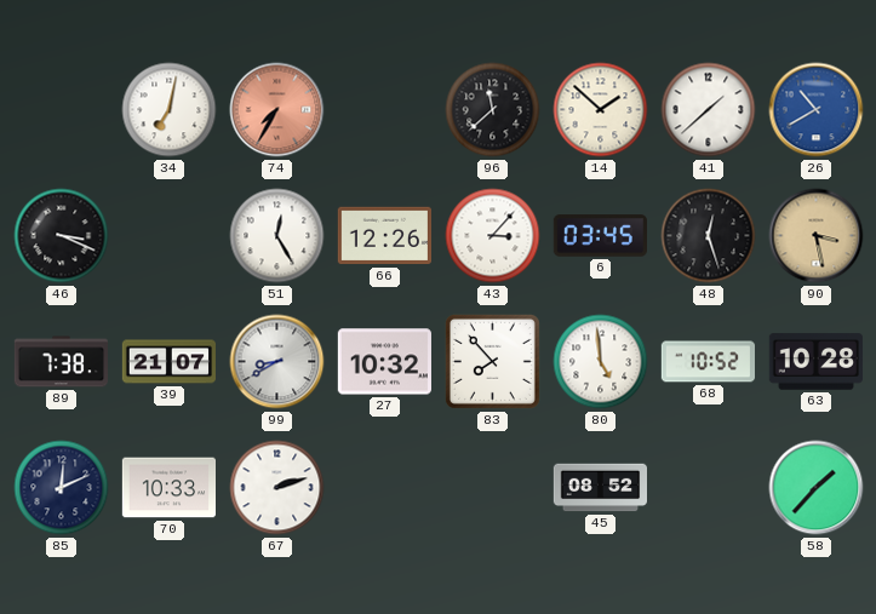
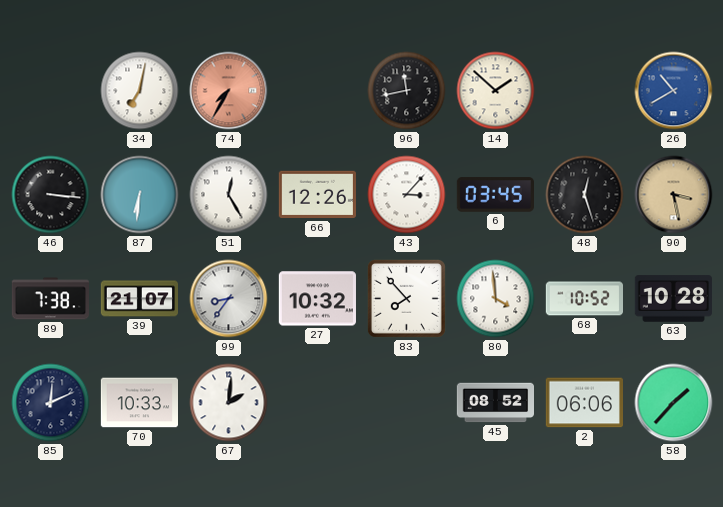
96: 11:38 -> 11:43 (407, 91)
41: 1:38 -> none (709, 110)
46: 3:19 -> 3:16 (51, 195)
87: none -> 6:31 (140, 195)
99: 8:40 -> 8:36 (229, 299)
80: 4:59 -> 3:59 (496, 299)
67: 2:12 -> 2:01 (229, 403)
2: none -> 06:06 (584, 403)
